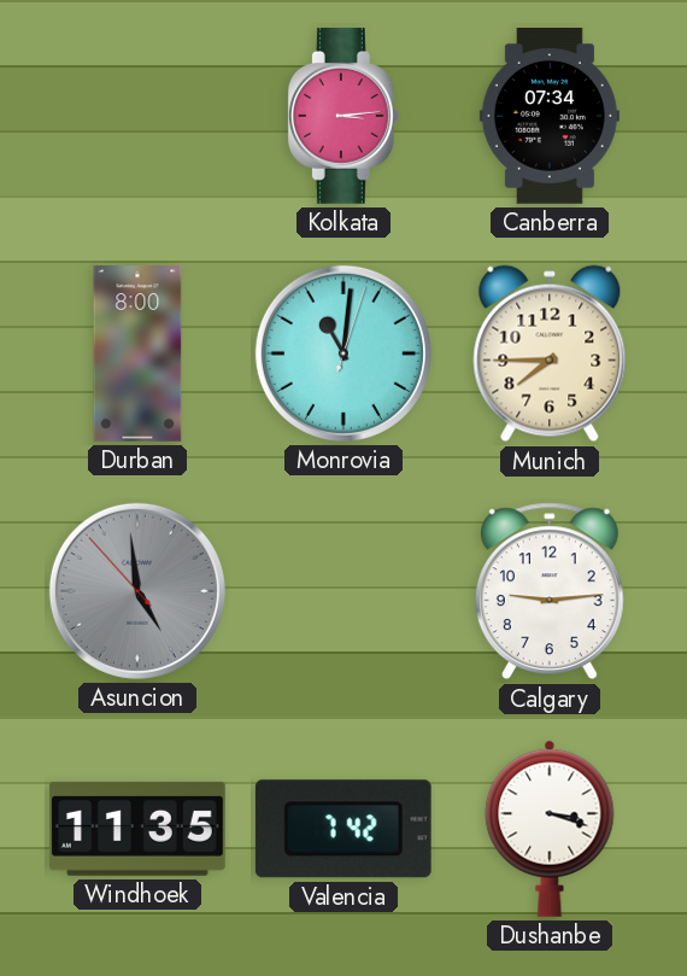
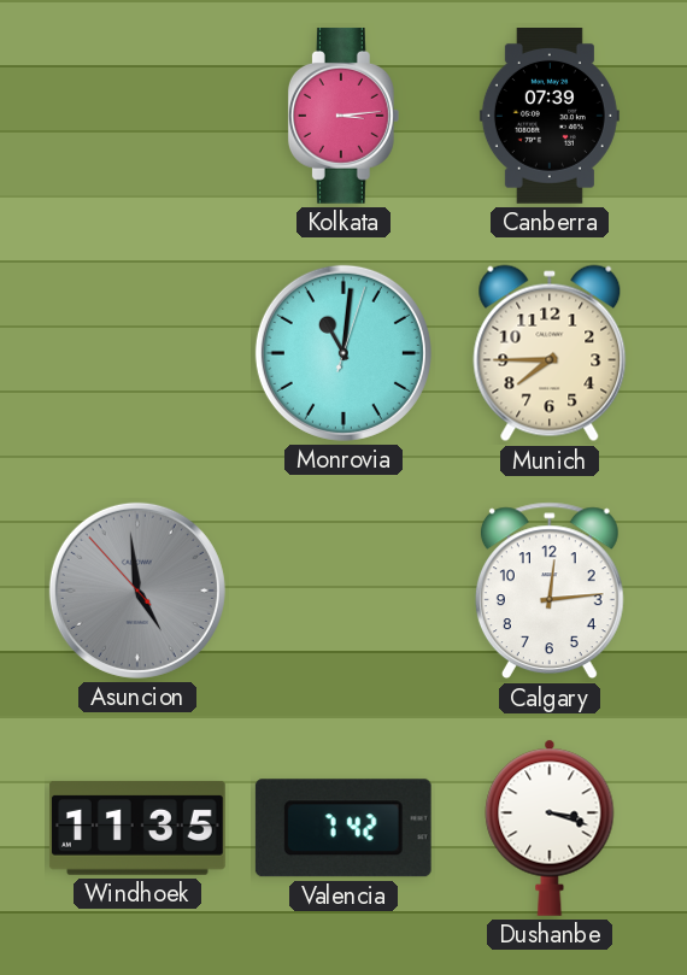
Canberra: 07:34 -> 07:39 (550, 117)
Durban: 8:00 -> none (137, 355)
Calgary: 9:14 -> 12:14 (550, 591)
